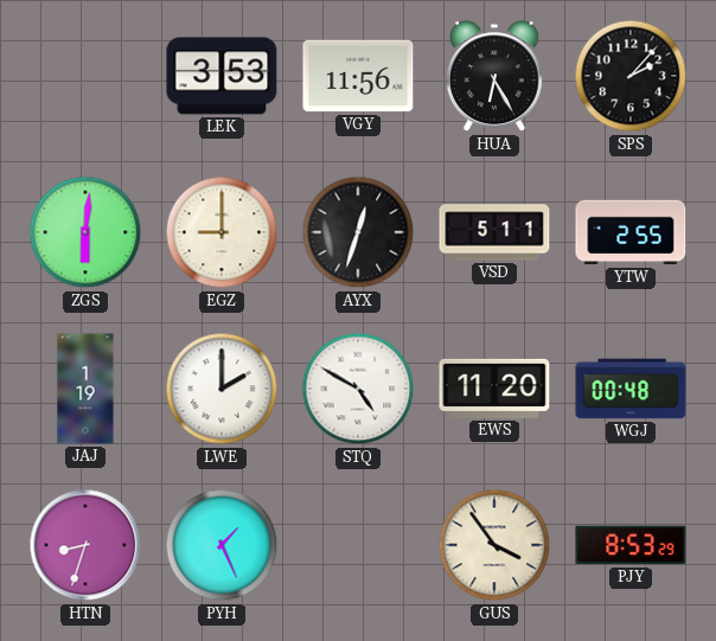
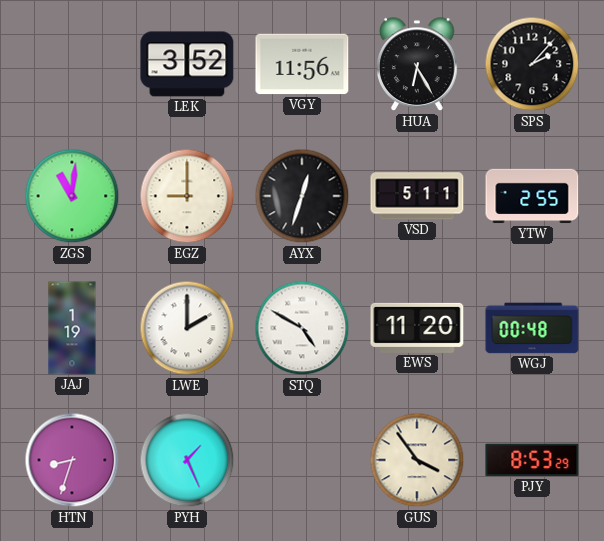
LEK: 3:53 -> 3:52 (187, 64)
ZGS: 6:01 -> 11:01 (72, 196)
